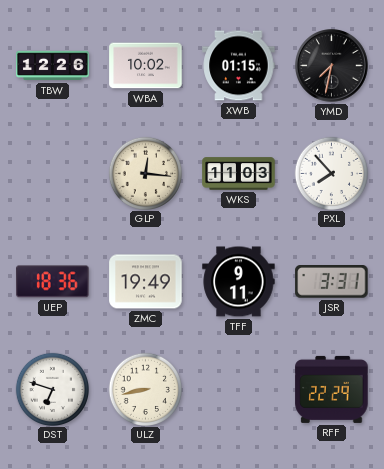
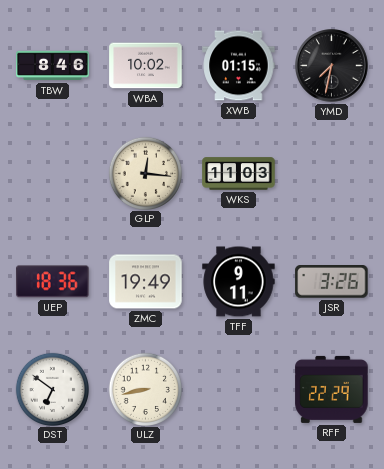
TBW: 12:26 -> 8:46 (53, 66)
PXL: 7:53 -> none (331, 173)
JSR: 3:31 -> 3:26 (332, 282)
DST: 6:48 -> 6:51 (52, 389)
